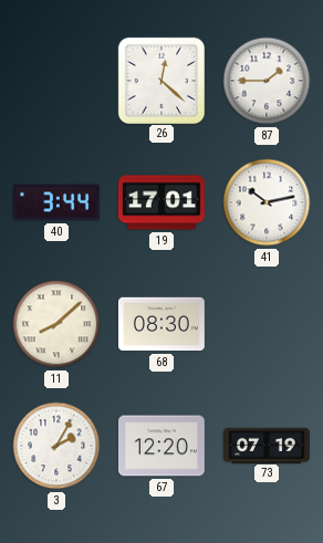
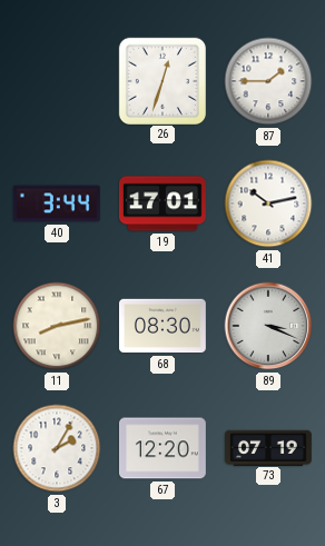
26: 12:22 -> 12:33 (161, 80)
11: 8:08 -> 8:13 (57, 326)
89: none -> 3:19 (268, 326)
